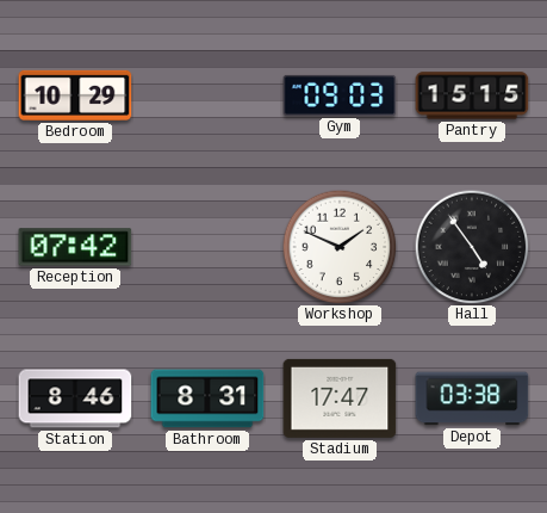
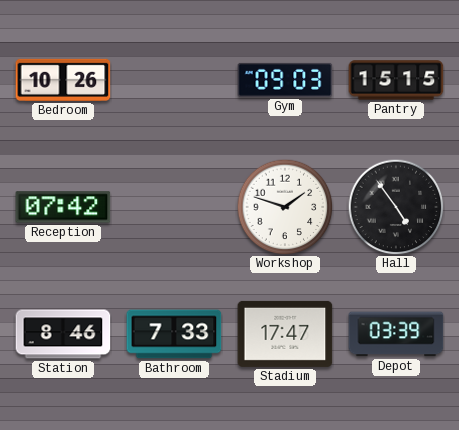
Bedroom: 10:29 -> 10:26 (63, 80)
Workshop: 1:49 -> 1:48 (285, 207)
Bathroom: 8:31 -> 7:33 (174, 334)
Depot: 03:38 -> 03:39 (396, 334)
